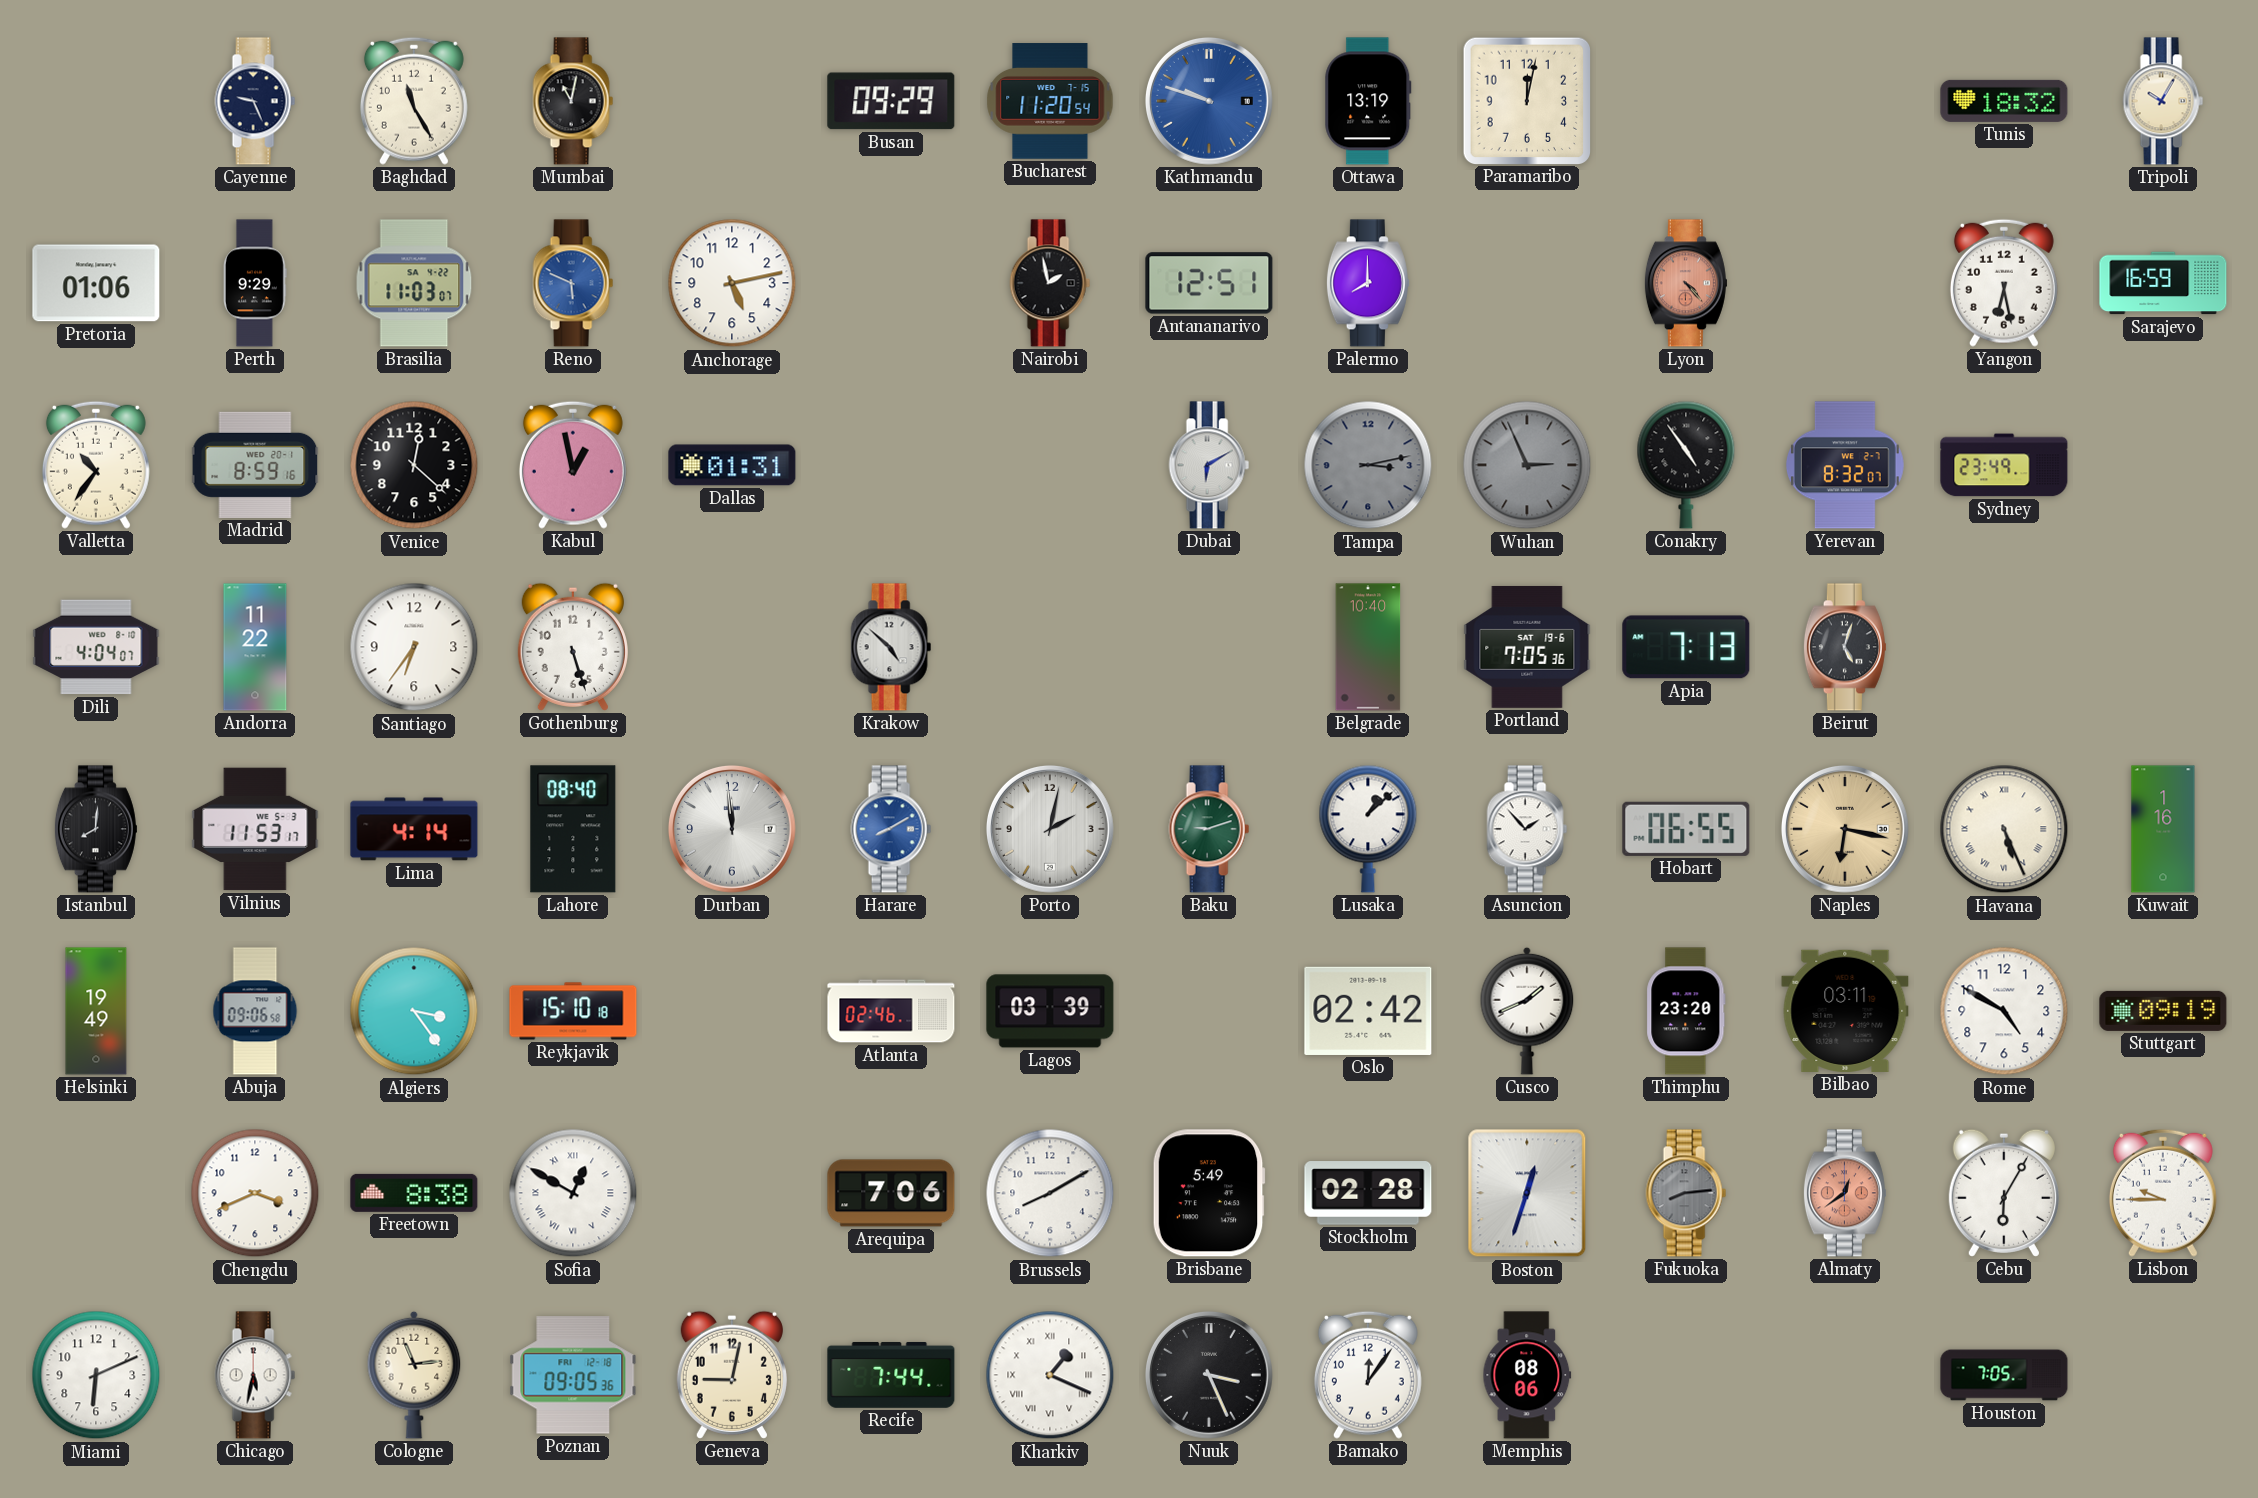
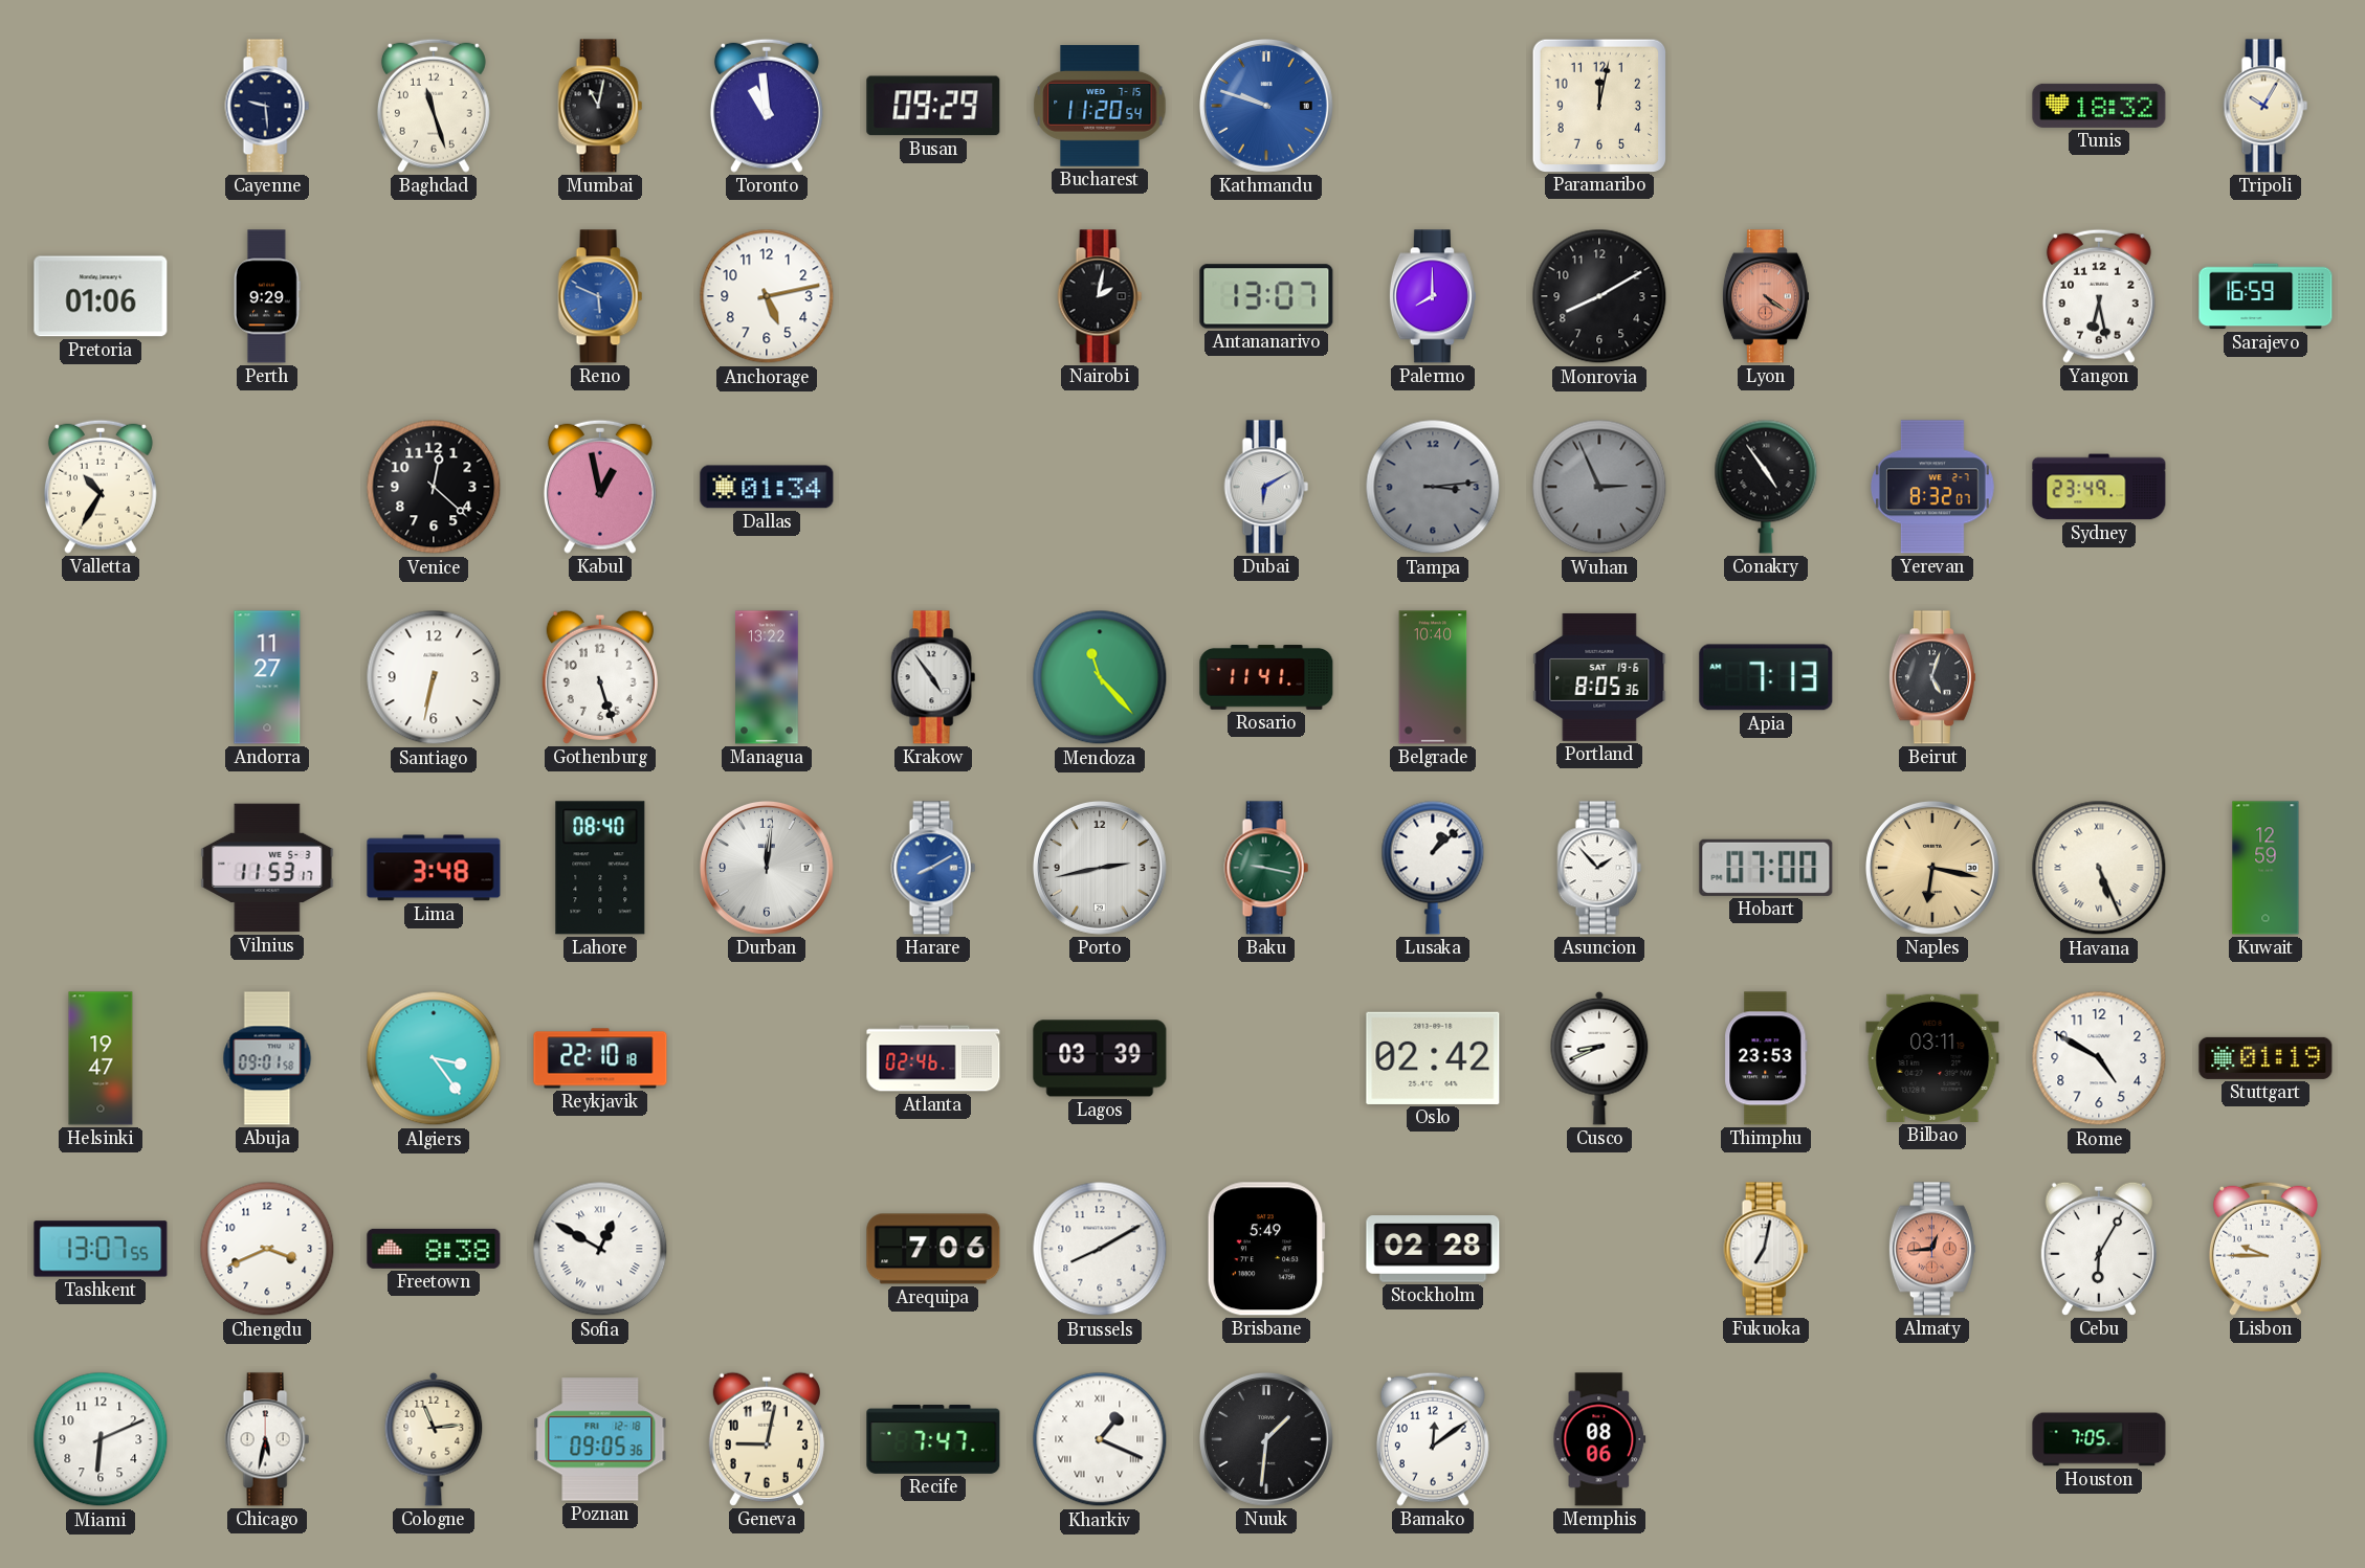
Cayenne: 9:26 -> 9:29 (267, 106)
Baghdad: 11:25 -> 11:27 (434, 106)
Toronto: none -> 10:59 (767, 106)
Ottawa: 13:19 -> none (1368, 101)
Brasilia: 11:03 -> none (414, 283)
Nairobi: 1:58 -> 2:02 (1100, 296)
Antananarivo: 12:51 -> 13:07 (1266, 296)
Monrovia: none -> 8:10 (1599, 296)
Lyon: 4:23 -> 4:21 (1766, 296)
Valletta: 10:36 -> 10:35 (101, 487)
Madrid: 8:59 -> none (255, 465)
Dallas: 01:31 -> 01:34 (767, 487)
Tampa: 3:13 -> 3:14 (1433, 487)
Dili: 4:04 -> none (96, 647)
Andorra: 11:22 -> 11:27 (267, 677)
Santiago: 6:36 -> 6:32 (434, 677)
Managua: none -> 13:22 (767, 677)
Krakow: 4:52 -> 4:54 (933, 677)
Mendoza: none -> 11:23 (1100, 677)
Rosario: none -> 11:41 (1266, 678)
Portland: 7:05 -> 8:05 (1599, 677)
Istanbul: 8:01 -> none (96, 829)
Lima: 4:14 -> 3:48 (434, 868)
Durban: 11:59 -> 12:01 (767, 868)
Porto: 2:02 -> 2:43 (1100, 868)
Baku: 9:12 -> 9:17 (1266, 868)
Hobart: 06:55 -> 07:00 (1766, 868)
Kuwait: 1:16 -> 12:59 (2265, 868)
Helsinki: 19:49 -> 19:47 (101, 1058)
Abuja: 09:06 -> 09:01 (267, 1058)
Reykjavik: 15:10 -> 22:10 (600, 1058)
Cusco: 1:41 -> 8:41 (1599, 1058)
Thimphu: 23:20 -> 23:53 (1766, 1058)
Stuttgart: 09:19 -> 01:19 (2265, 1058)
Tashkent: none -> 13:07 (101, 1249)
Boston: 12:33 -> none (1527, 1193)
Fukuoka: 8:14 -> 7:02 (1766, 1249)
Fukuoka dial: grey -> white (1766, 1249)
Almaty: 12:39 -> 12:44 (1932, 1249)
Recife: 7:44 -> 7:47 (933, 1439)
Nuuk: 3:26 -> 1:31 (1266, 1439)
Bamako: 12:06 -> 12:09 (1433, 1439)
